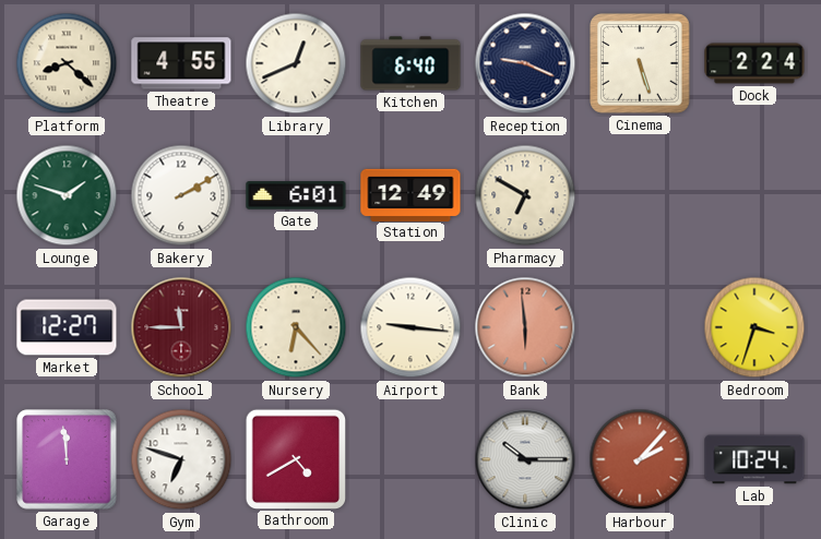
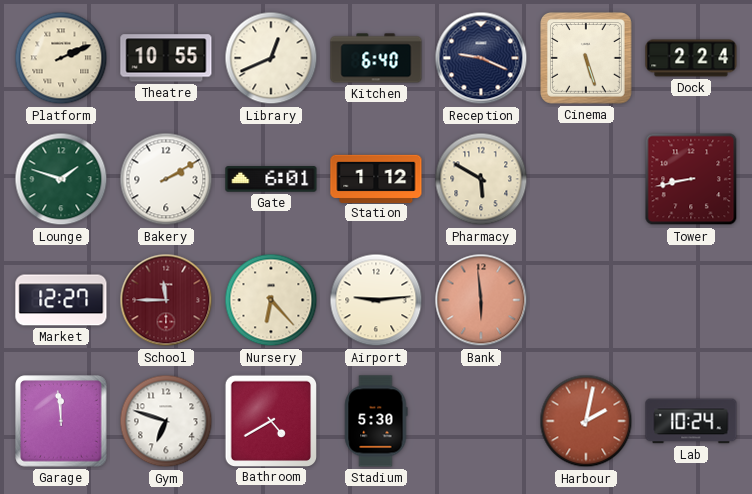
Platform: 8:22 -> 2:11 (61, 58)
Theatre: 4:55 -> 10:55 (166, 58)
Station: 12:49 -> 1:12 (376, 178)
Pharmacy: 6:50 -> 5:50 (481, 179)
Tower: none -> 8:43 (691, 179)
Airport: 9:16 -> 9:14 (376, 300)
Bedroom: 3:33 -> none (754, 327)
Stadium: none -> 5:30 (376, 421)
Clinic: 10:15 -> none (525, 459)
Harbour: 2:07 -> 2:02 (586, 421)
